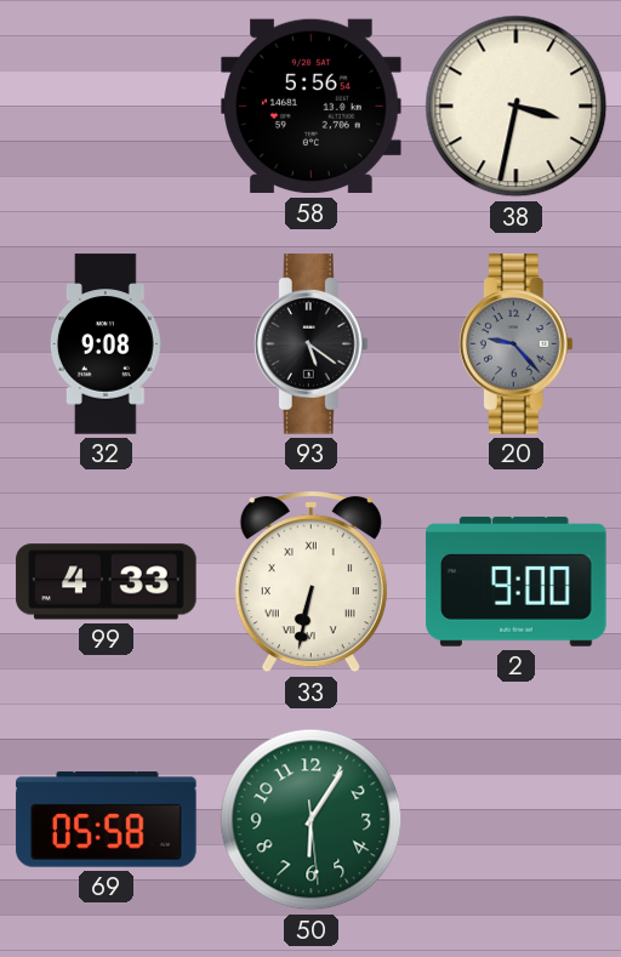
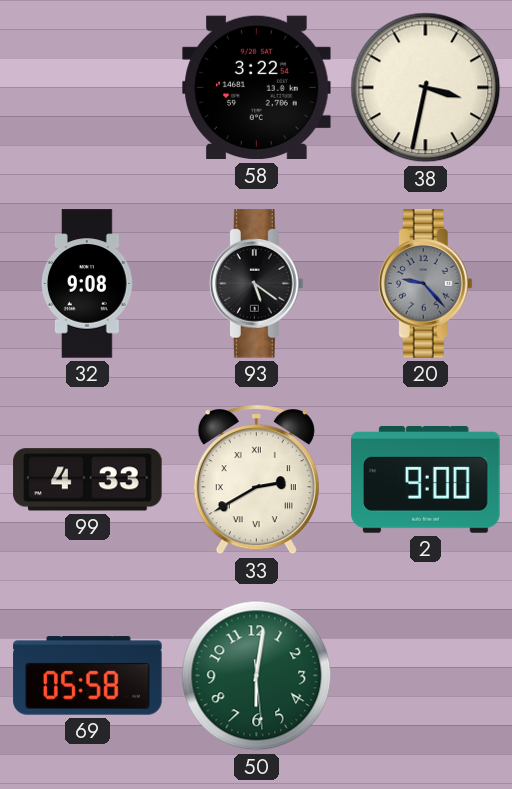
58: 5:56 -> 3:22 (257, 88)
33: 6:32 -> 2:40 (256, 480)
50: 6:05 -> 6:01 (257, 676)
